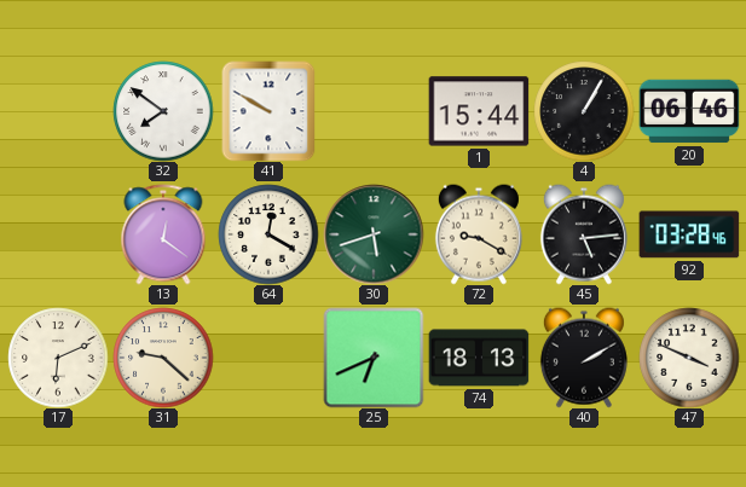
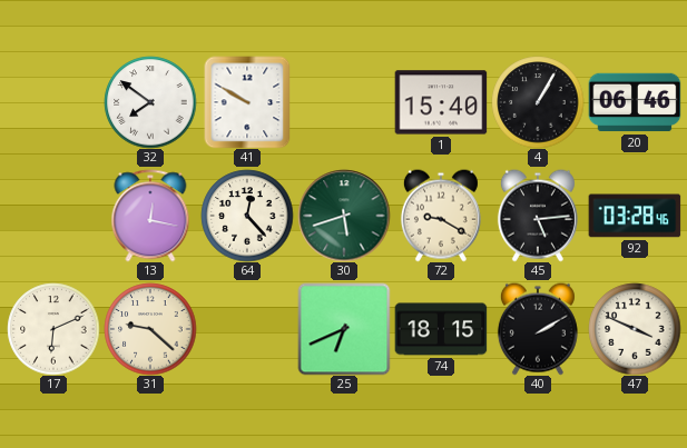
1: 15:44 -> 15:40 (441, 102)
13: 12:21 -> 12:17 (150, 216)
64: 12:20 -> 12:23 (247, 216)
74: 18:13 -> 18:15 (441, 329)
